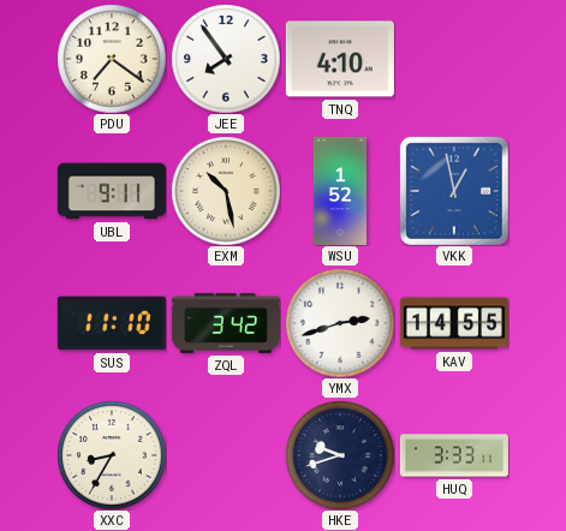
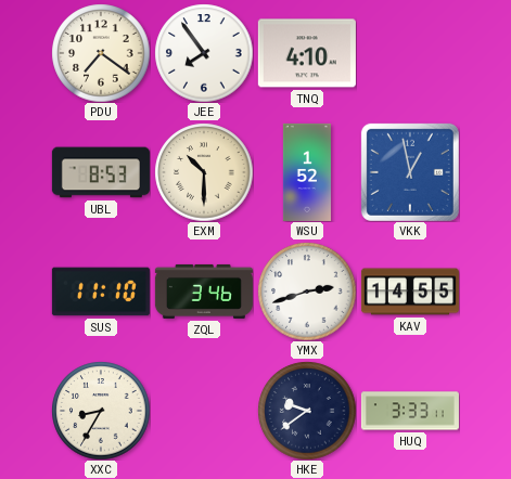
UBL: 9:11 -> 8:53 (101, 172)
EXM: 10:28 -> 10:30 (204, 172)
ZQL: 3:42 -> 3:46 (204, 292)
HKE: 9:42 -> 9:39 (307, 411)
